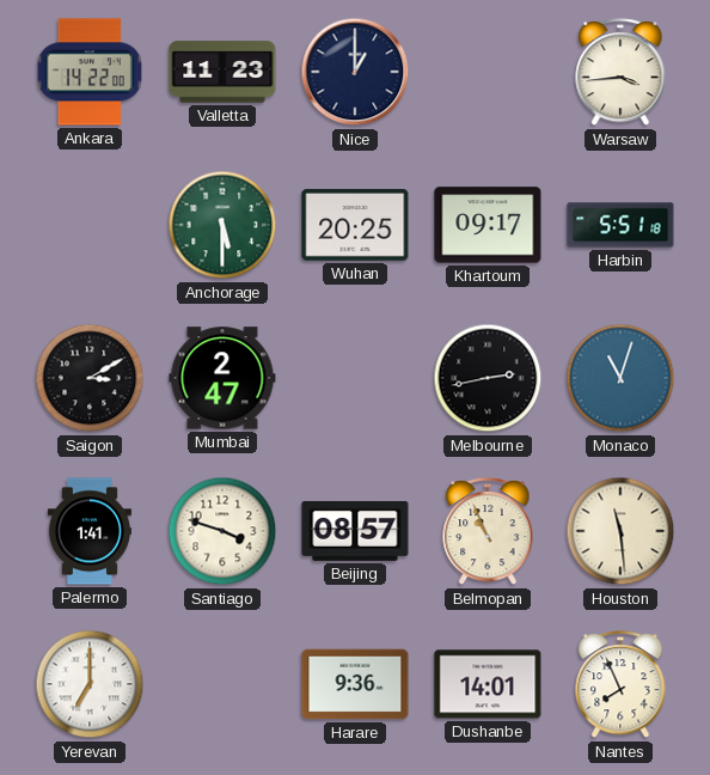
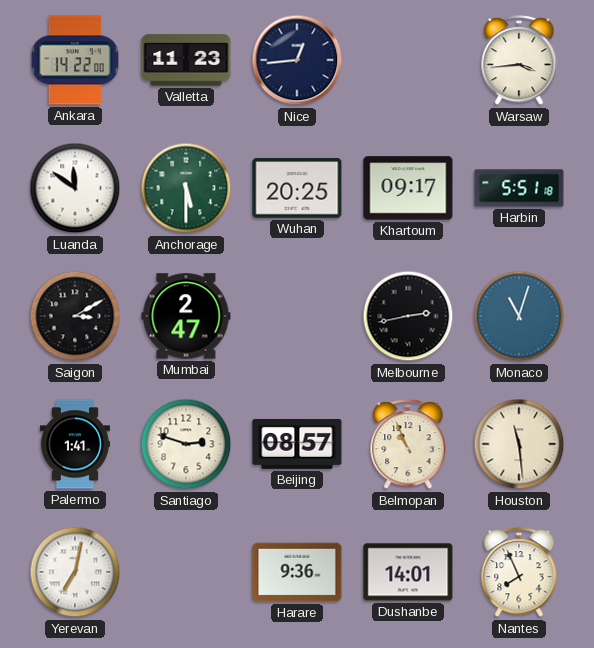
Nice: 1:00 -> 12:44 (297, 60)
Luanda: none -> 11:51 (75, 188)
Santiago: 3:48 -> 2:48 (186, 444)
Yerevan: 7:00 -> 7:02 (75, 572)
